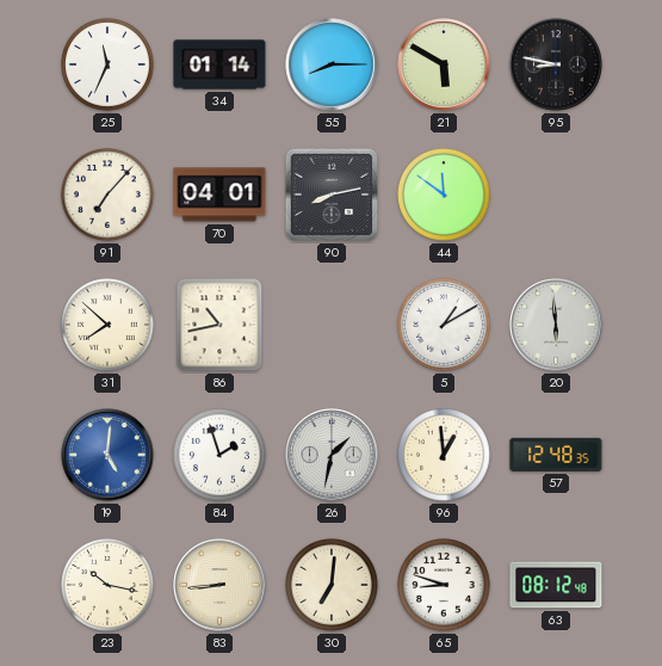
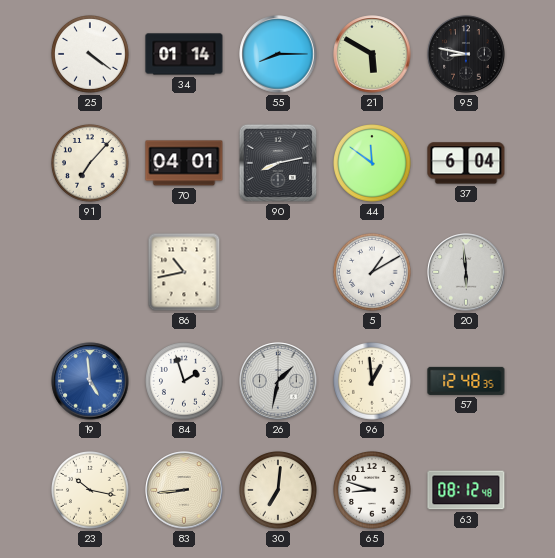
25: 11:34 -> 4:21 (91, 55)
37: none -> 6:04 (466, 163)
31: 7:52 -> none (109, 326)
19: 5:01 -> 4:59 (90, 381)
